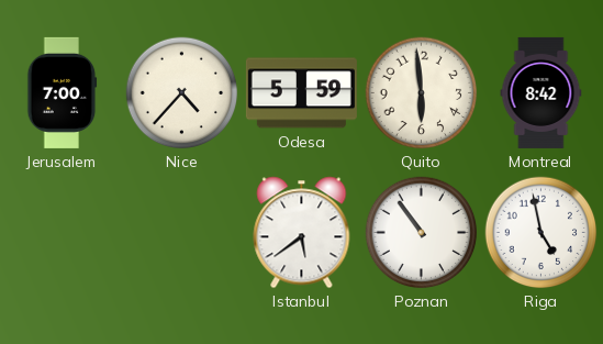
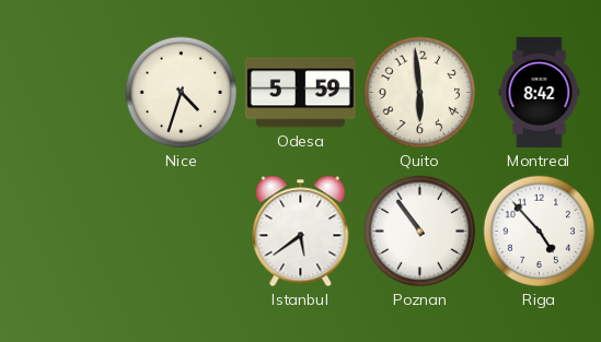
Jerusalem: 7:00 -> none (63, 92)
Nice: 4:37 -> 4:33 (182, 93)
Riga: 4:58 -> 4:53 (540, 232)
